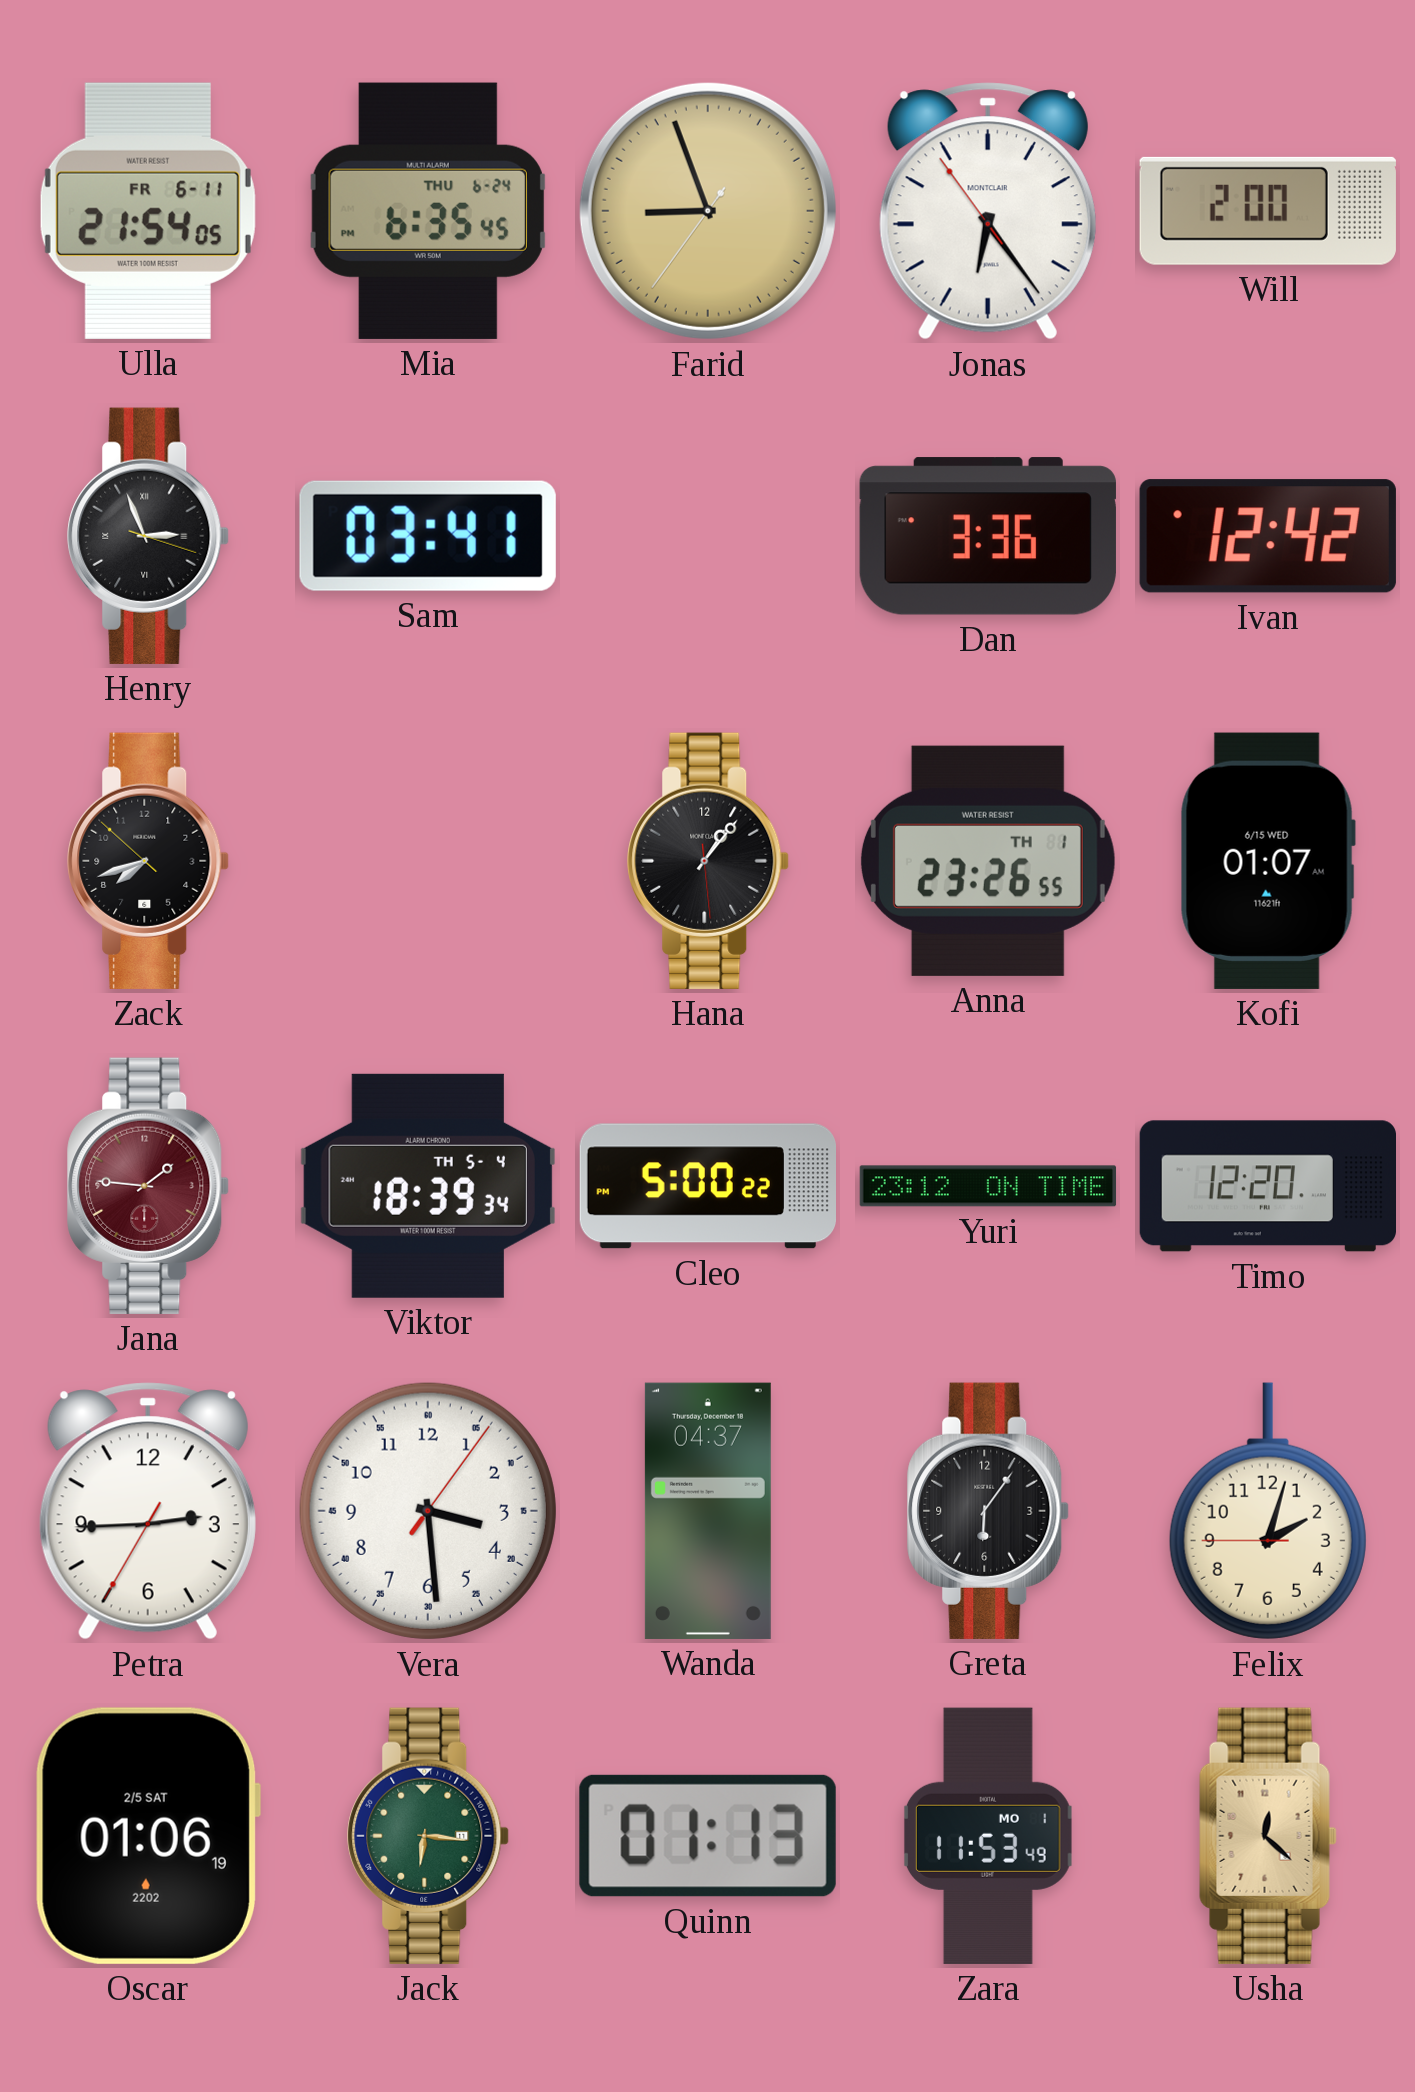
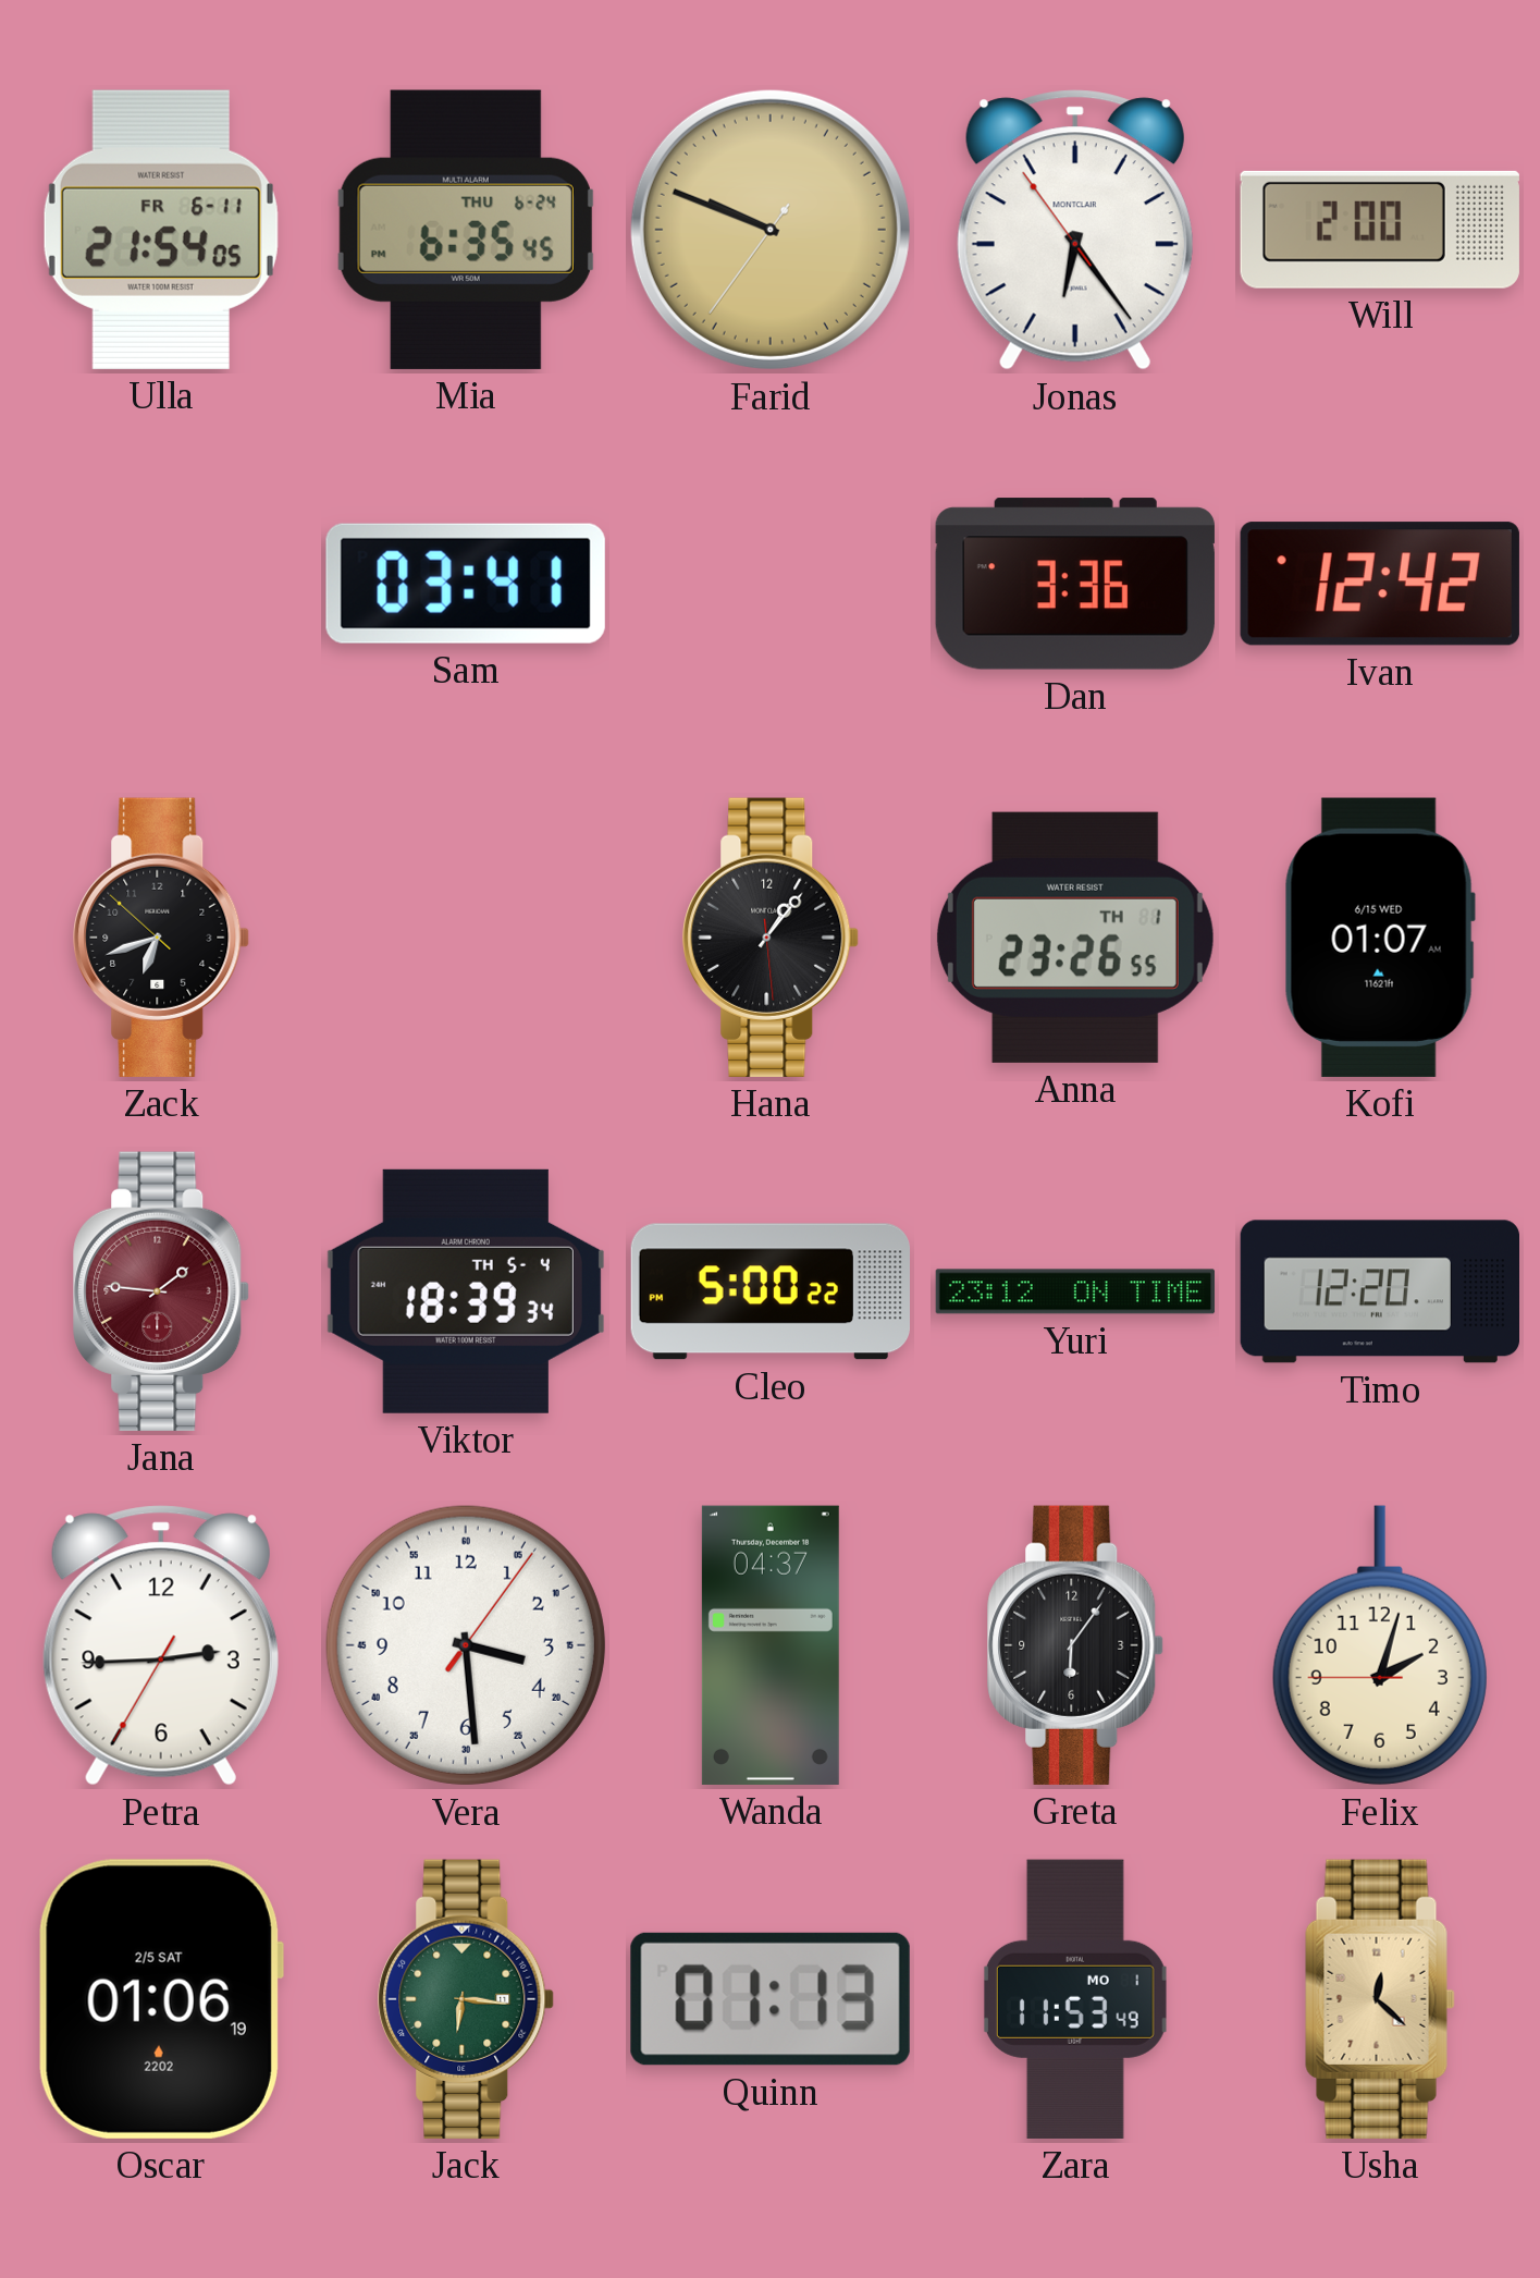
Farid: 8:56 -> 9:48 (771, 230)
Henry: 2:56 -> none (148, 536)
Zack: 7:41 -> 6:41 (161, 938)
